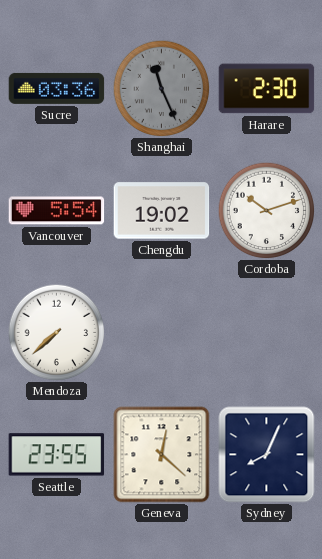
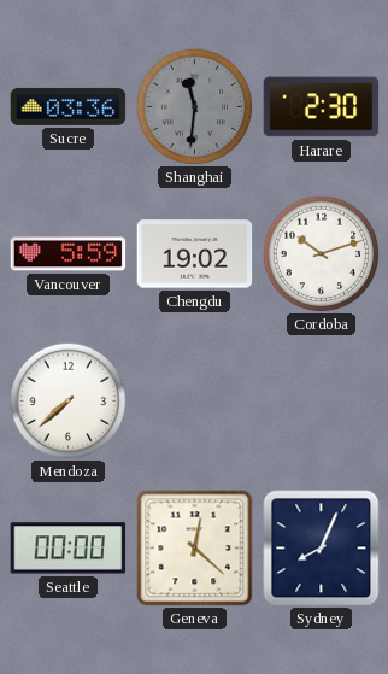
Shanghai: 11:26 -> 11:31 (194, 106)
Vancouver: 5:54 -> 5:59 (69, 254)
Seattle: 23:55 -> 00:00 (69, 549)
